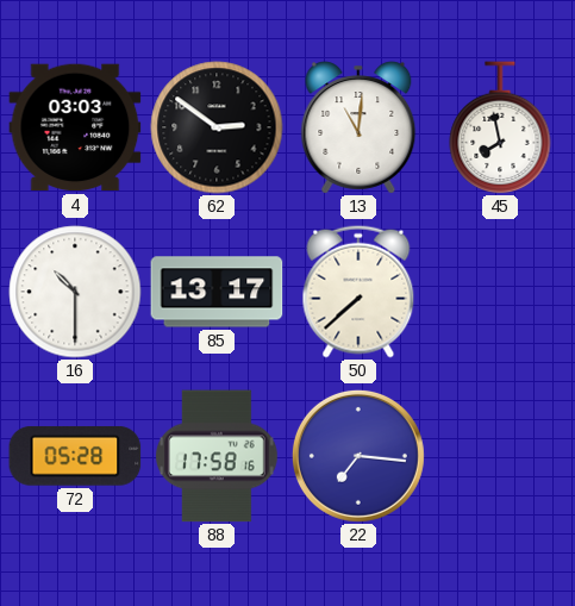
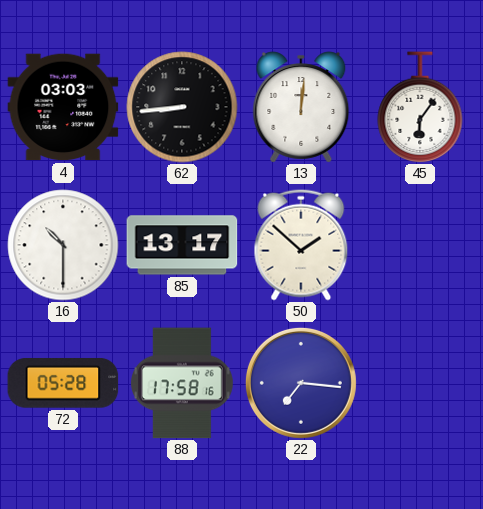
62: 2:51 -> 8:44 (182, 107)
13: 11:01 -> 12:01 (301, 107)
45: 7:58 -> 6:06 (420, 107)
50: 7:38 -> 1:52 (301, 245)
